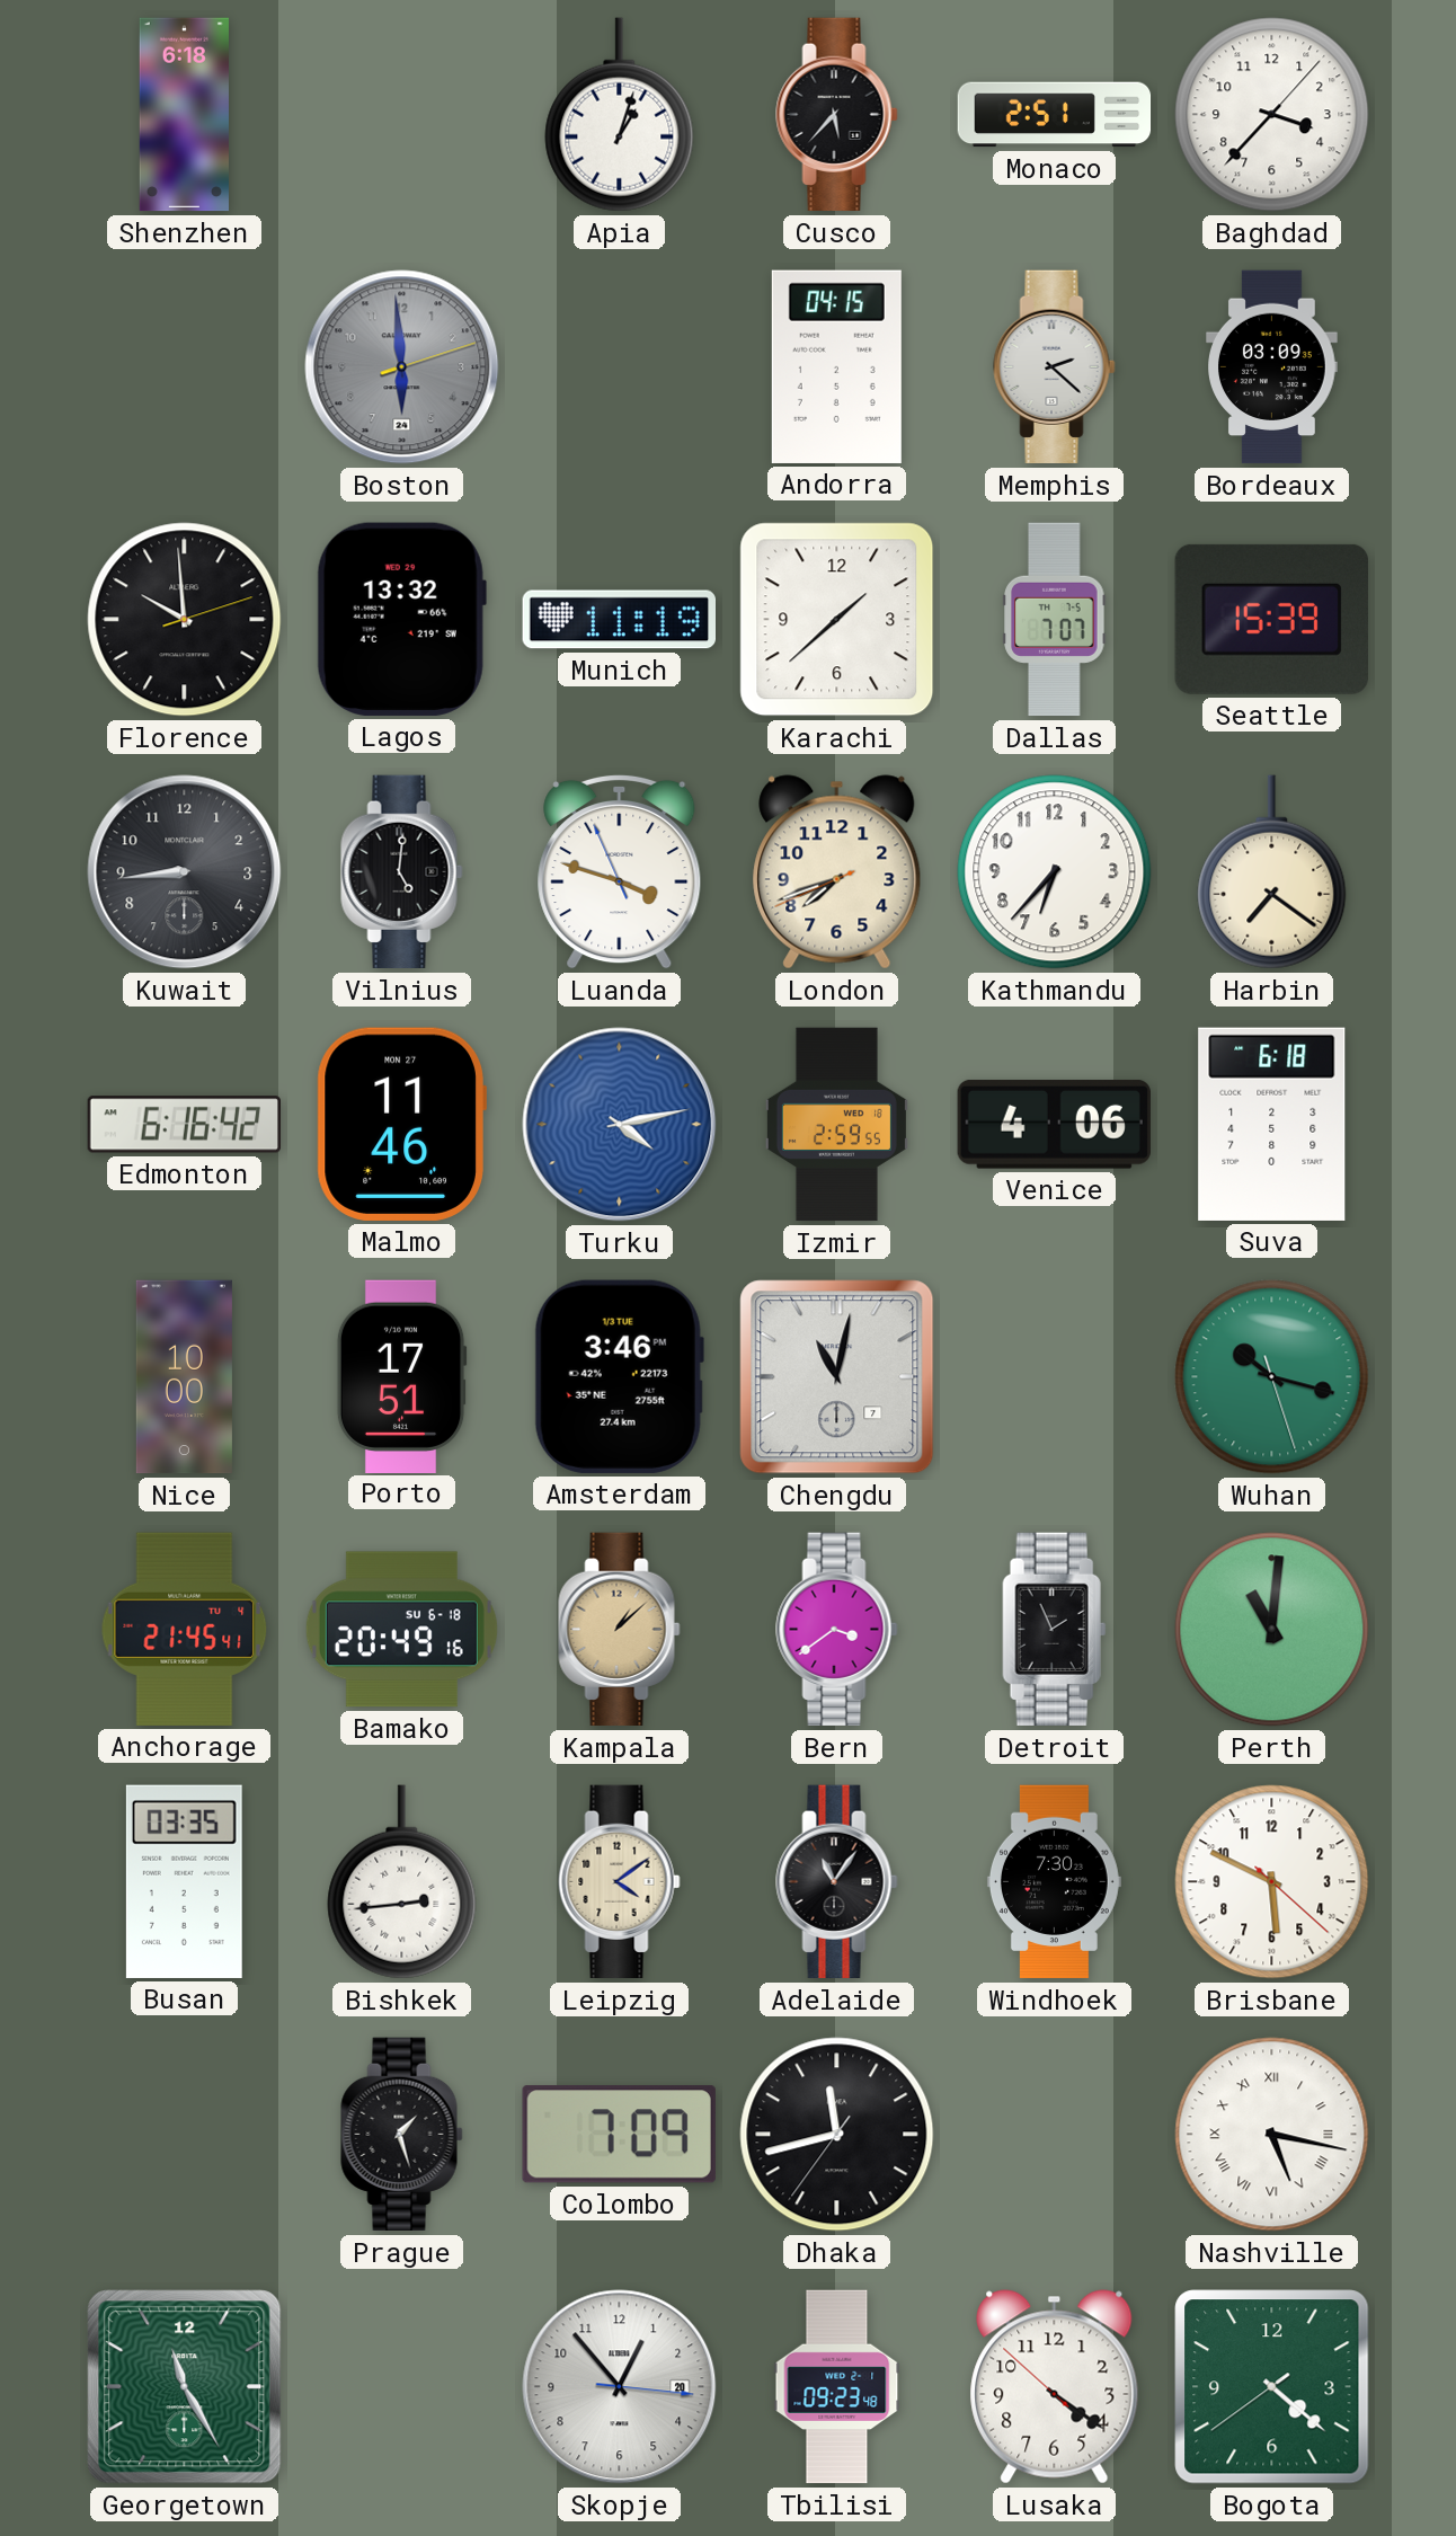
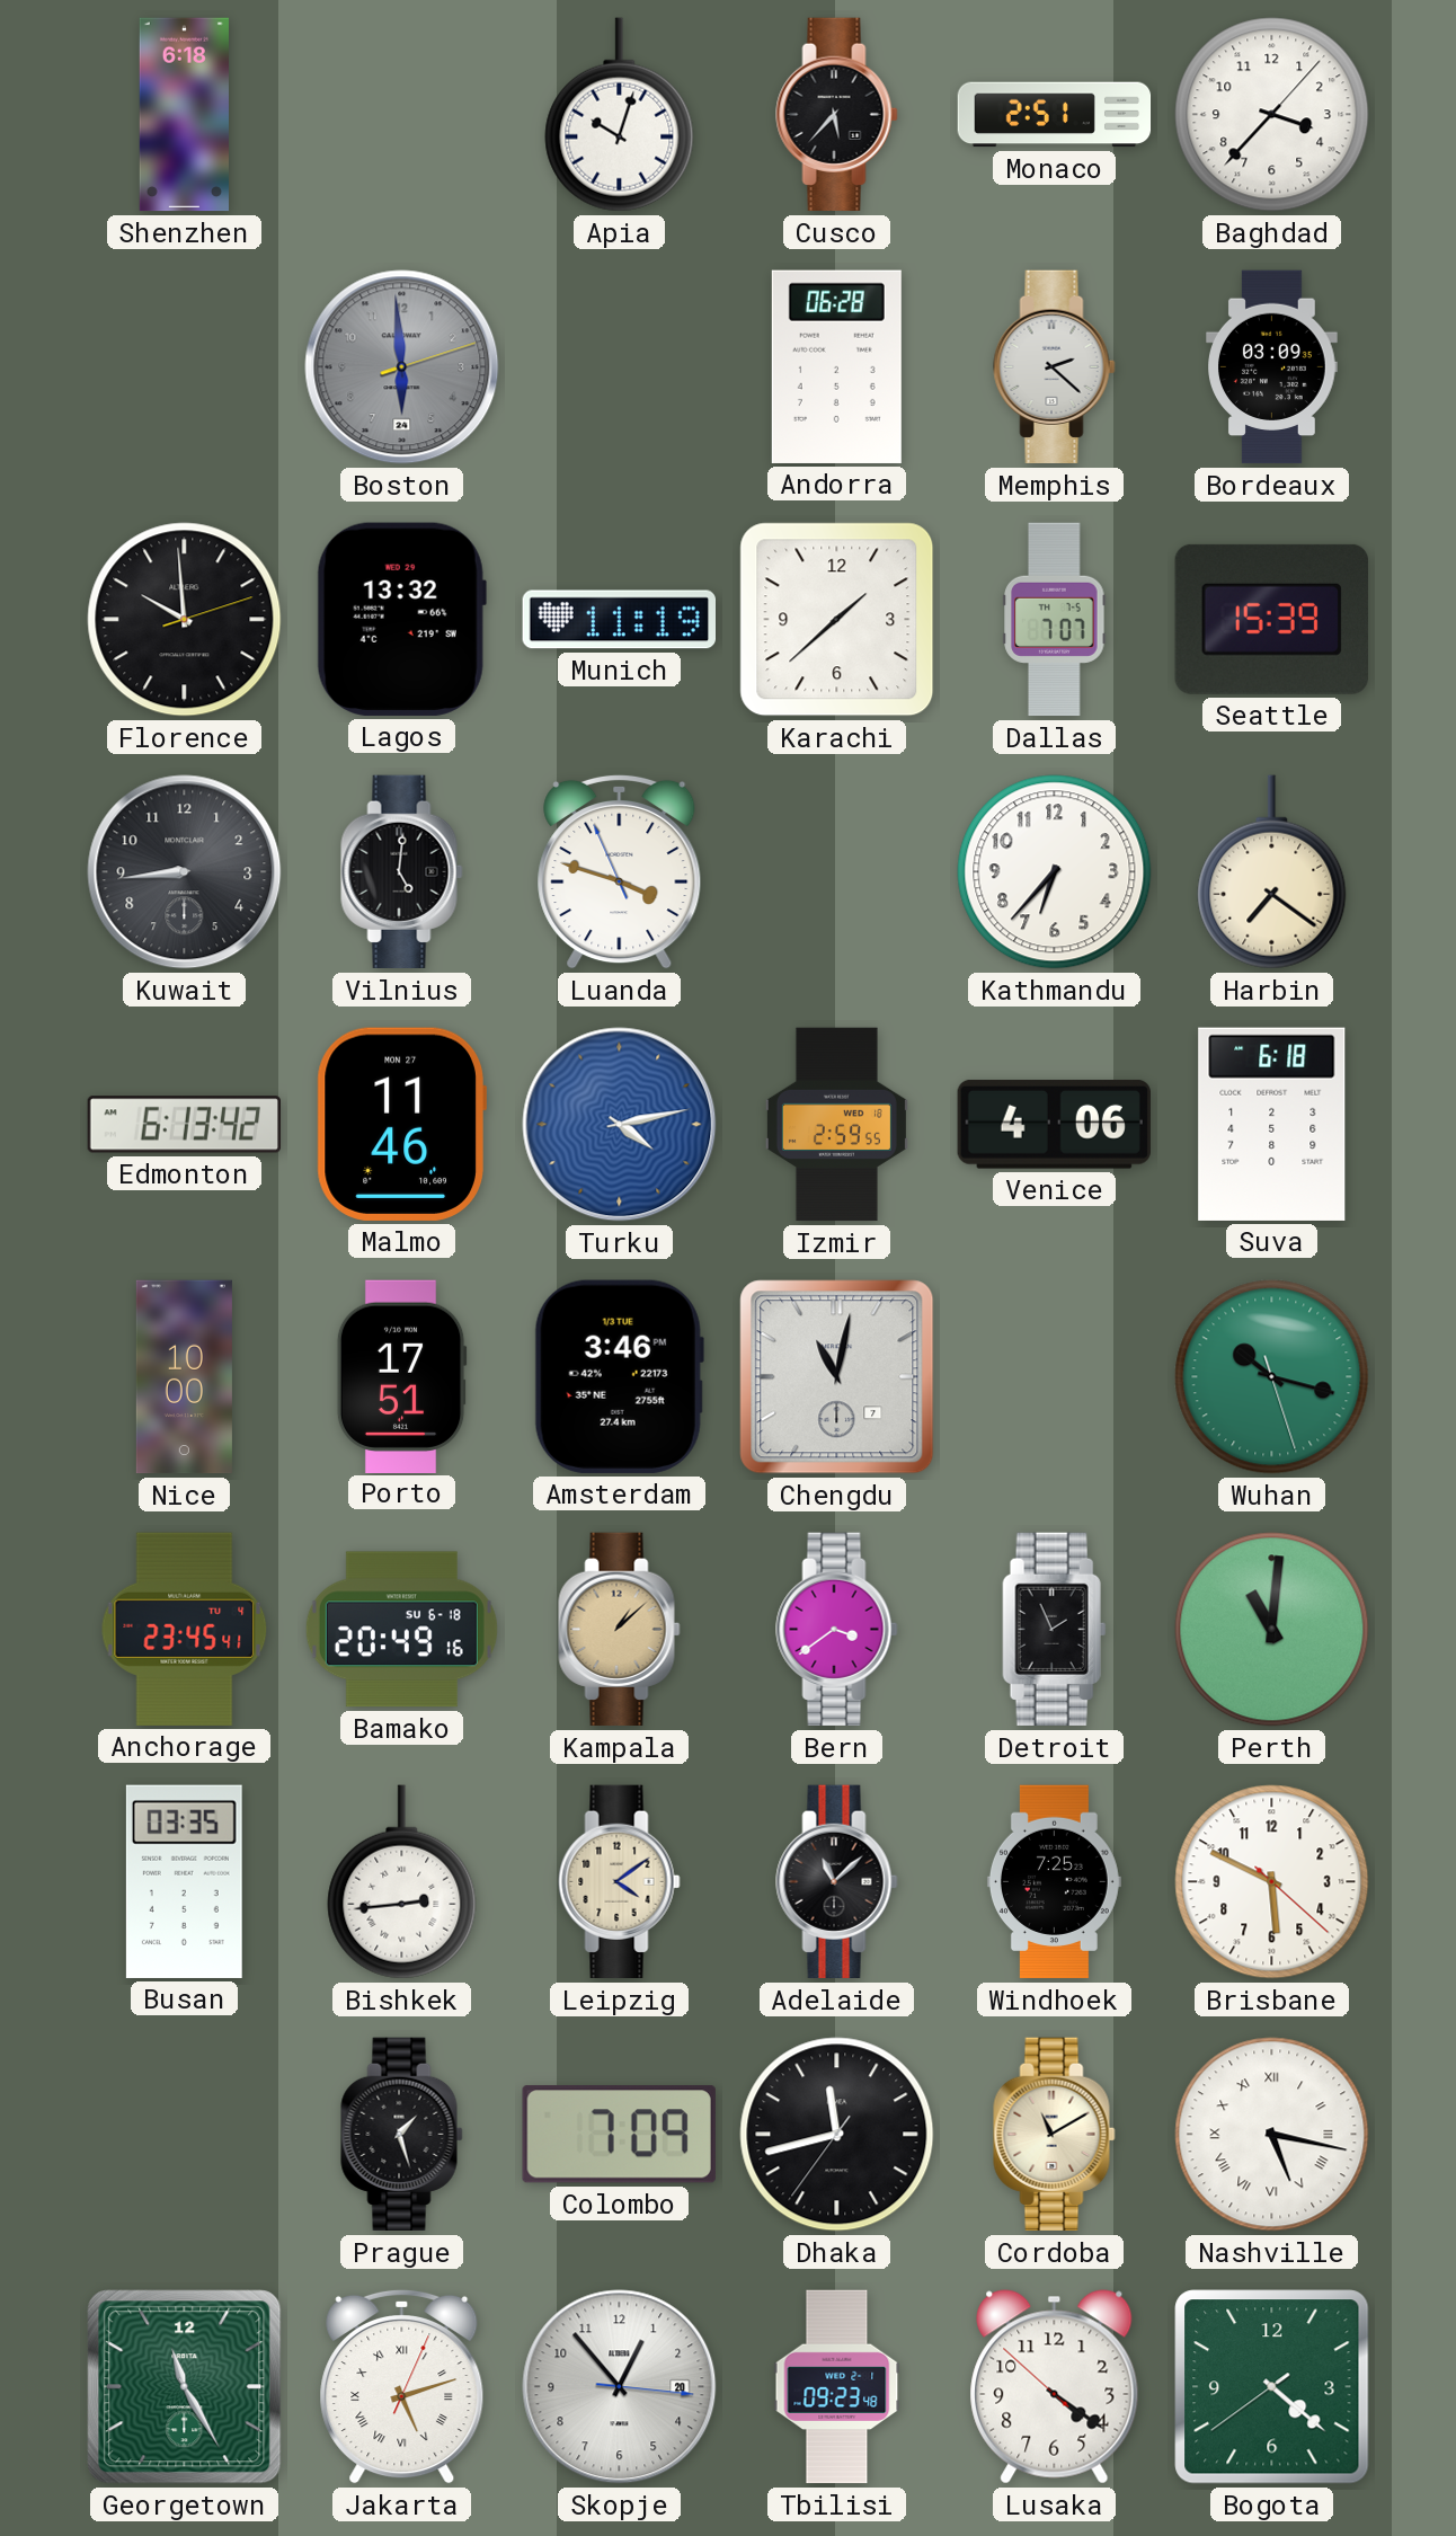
Apia: 1:03 -> 10:03 (620, 115)
Andorra: 04:15 -> 06:28 (836, 366)
London: 7:41 -> none (837, 872)
Edmonton: 6:16 -> 6:13 (185, 1125)
Anchorage: 21:45 -> 23:45 (185, 1629)
Adelaide: 11:06 -> 11:08 (837, 1882)
Windhoek: 7:30 -> 7:25 (1054, 1882)
Cordoba: none -> 11:10 (1055, 2135)
Jakarta: none -> 5:12 (402, 2386)
